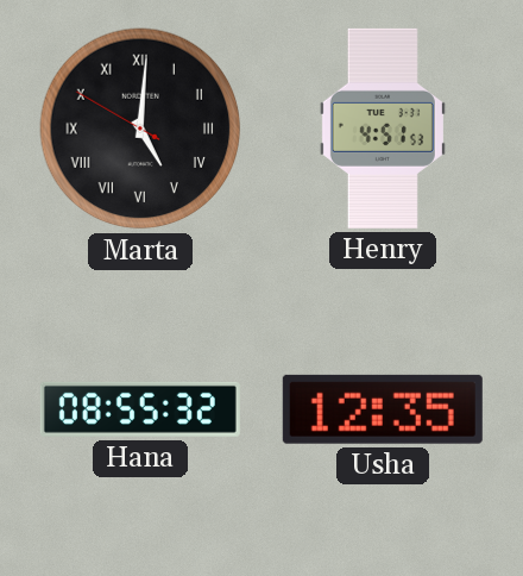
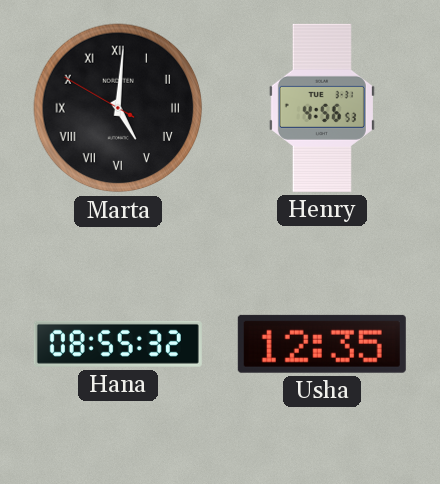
Henry: 4:51 -> 4:56 (322, 108)
